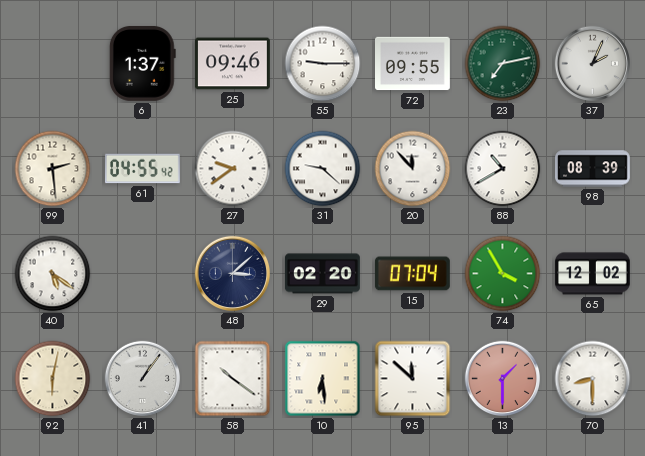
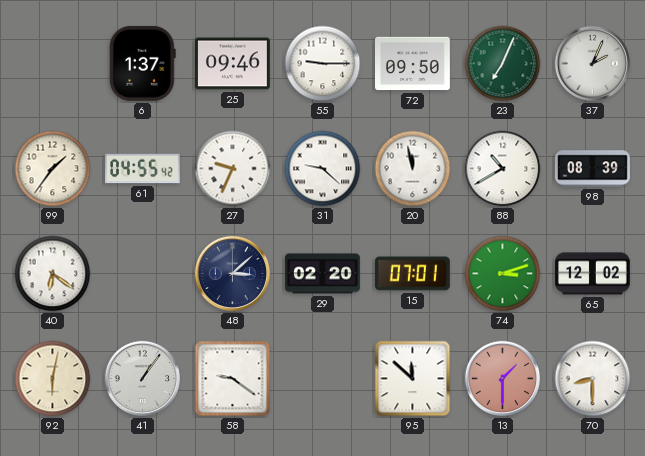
72: 09:55 -> 09:50 (413, 64)
23: 7:13 -> 7:04 (503, 64)
99: 2:29 -> 1:36 (53, 169)
27: 9:39 -> 9:34 (233, 169)
20: 11:53 -> 11:58 (413, 169)
40: 5:21 -> 6:21 (53, 274)
15: 07:04 -> 07:01 (412, 274)
74: 3:55 -> 3:12 (503, 274)
58: 10:21 -> 9:21 (233, 379)
10: 6:29 -> none (323, 379)
